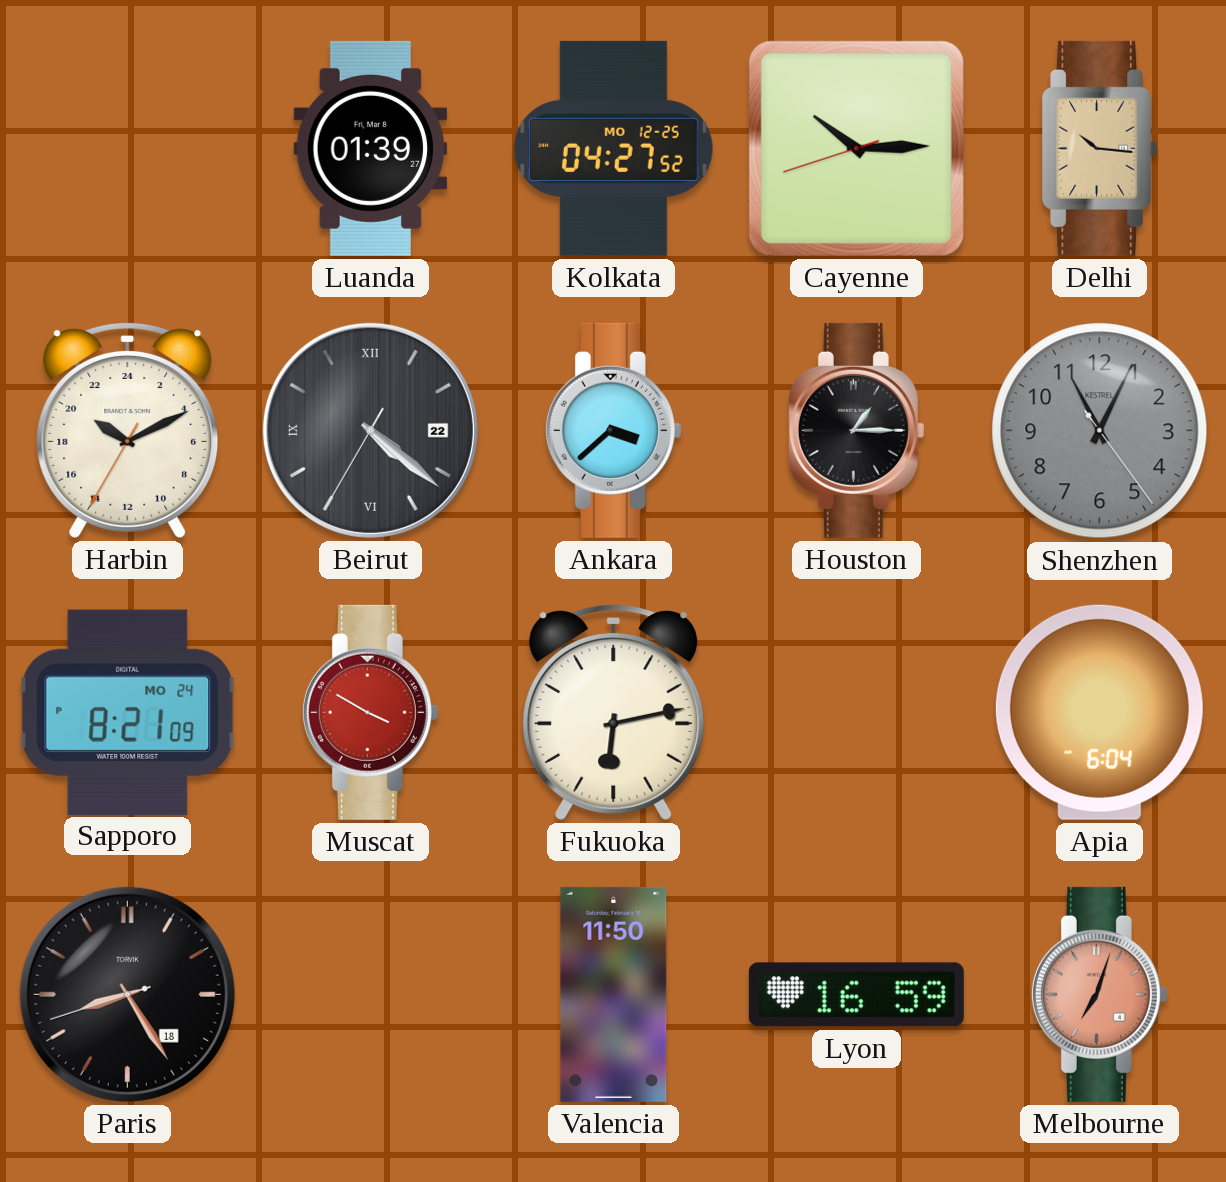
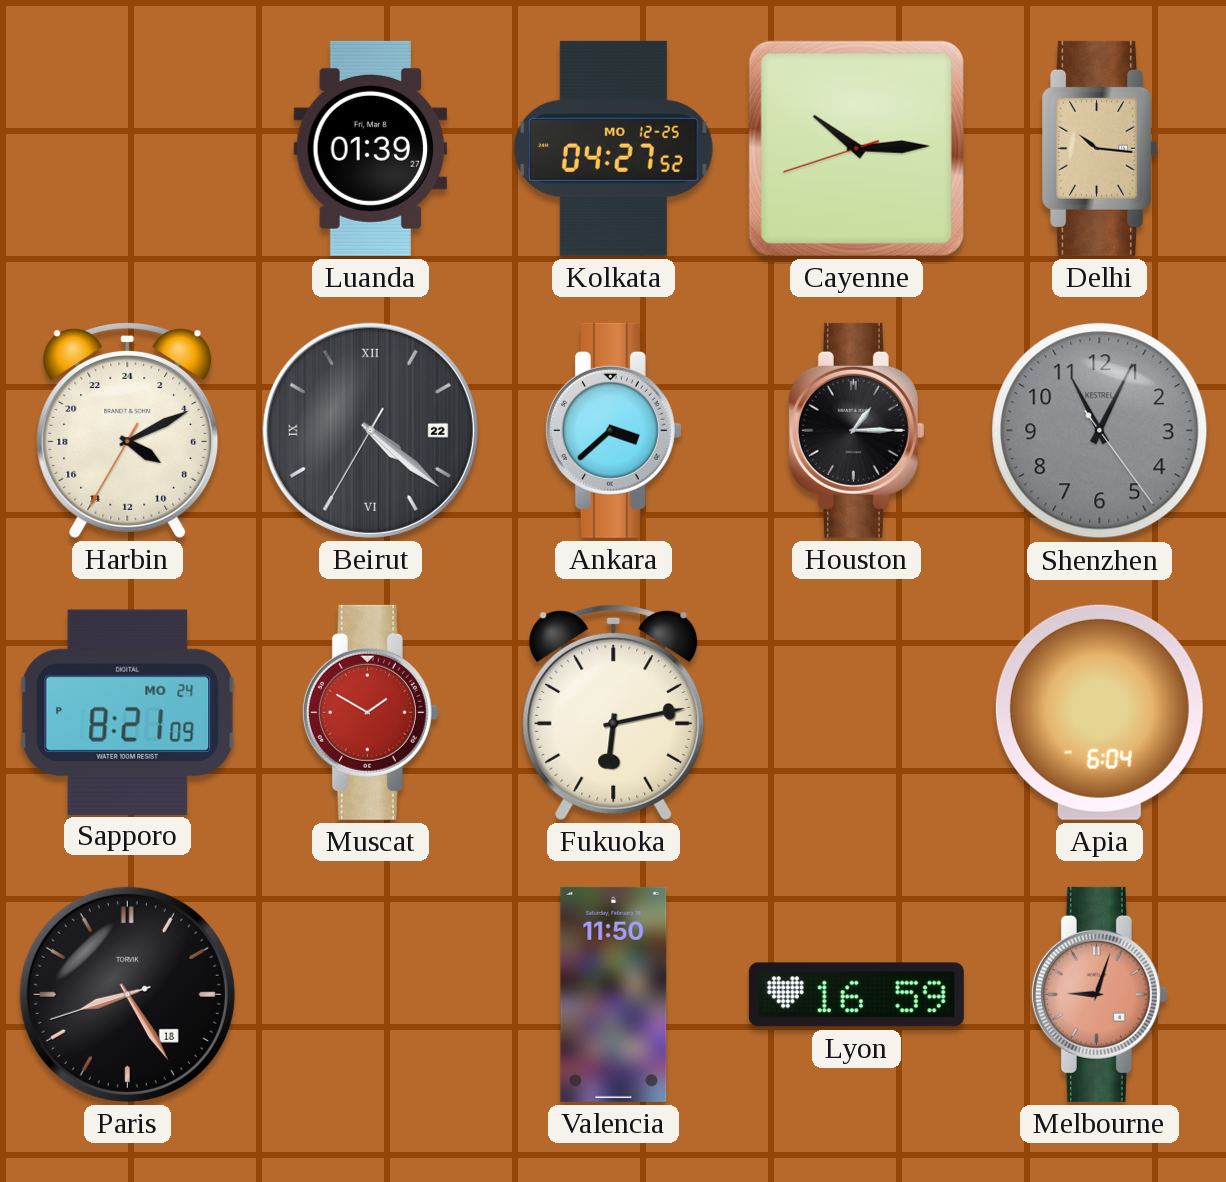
Harbin: 20:10 -> 8:10 (128, 431)
Muscat: 3:50 -> 1:50 (370, 712)
Melbourne: 7:03 -> 9:03 (1099, 994)
